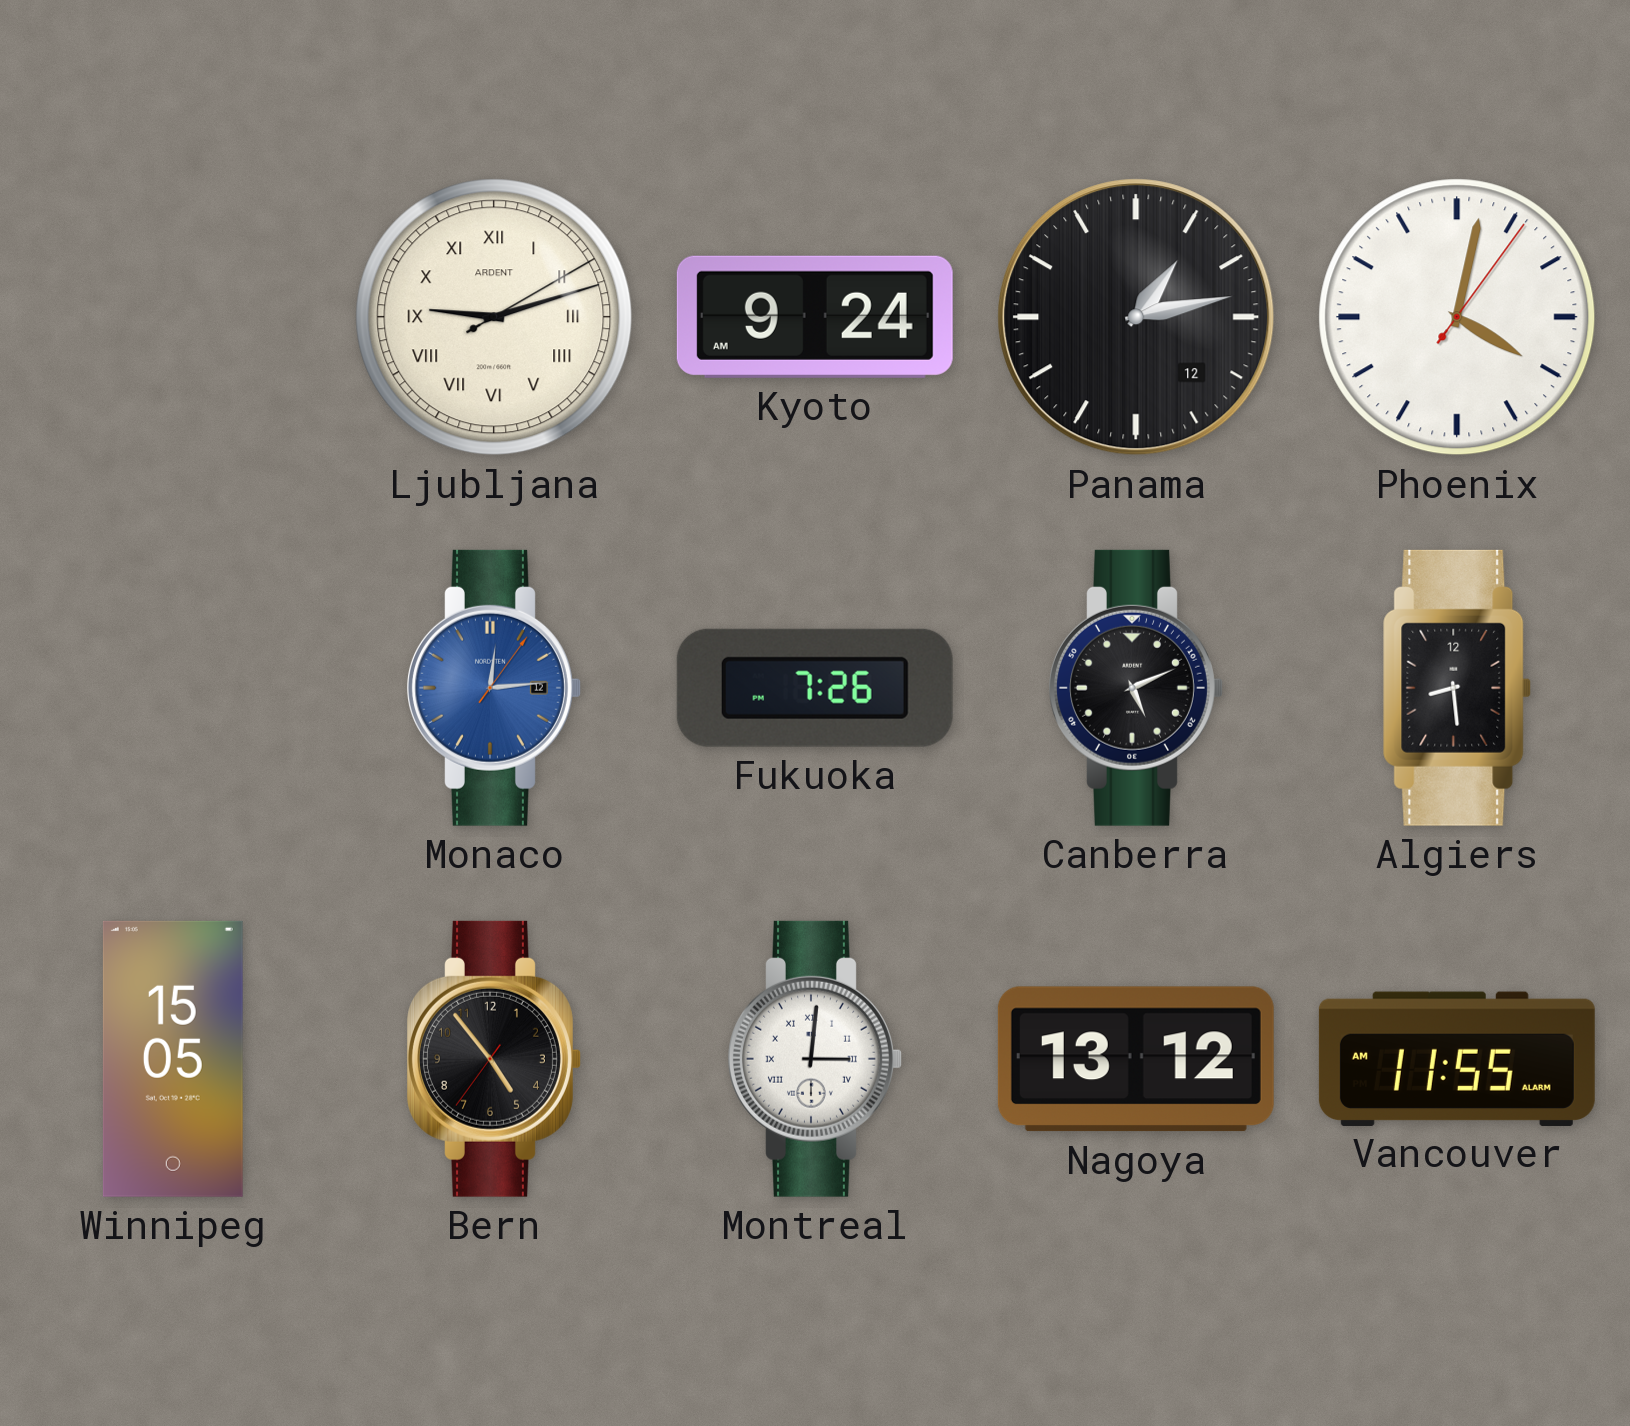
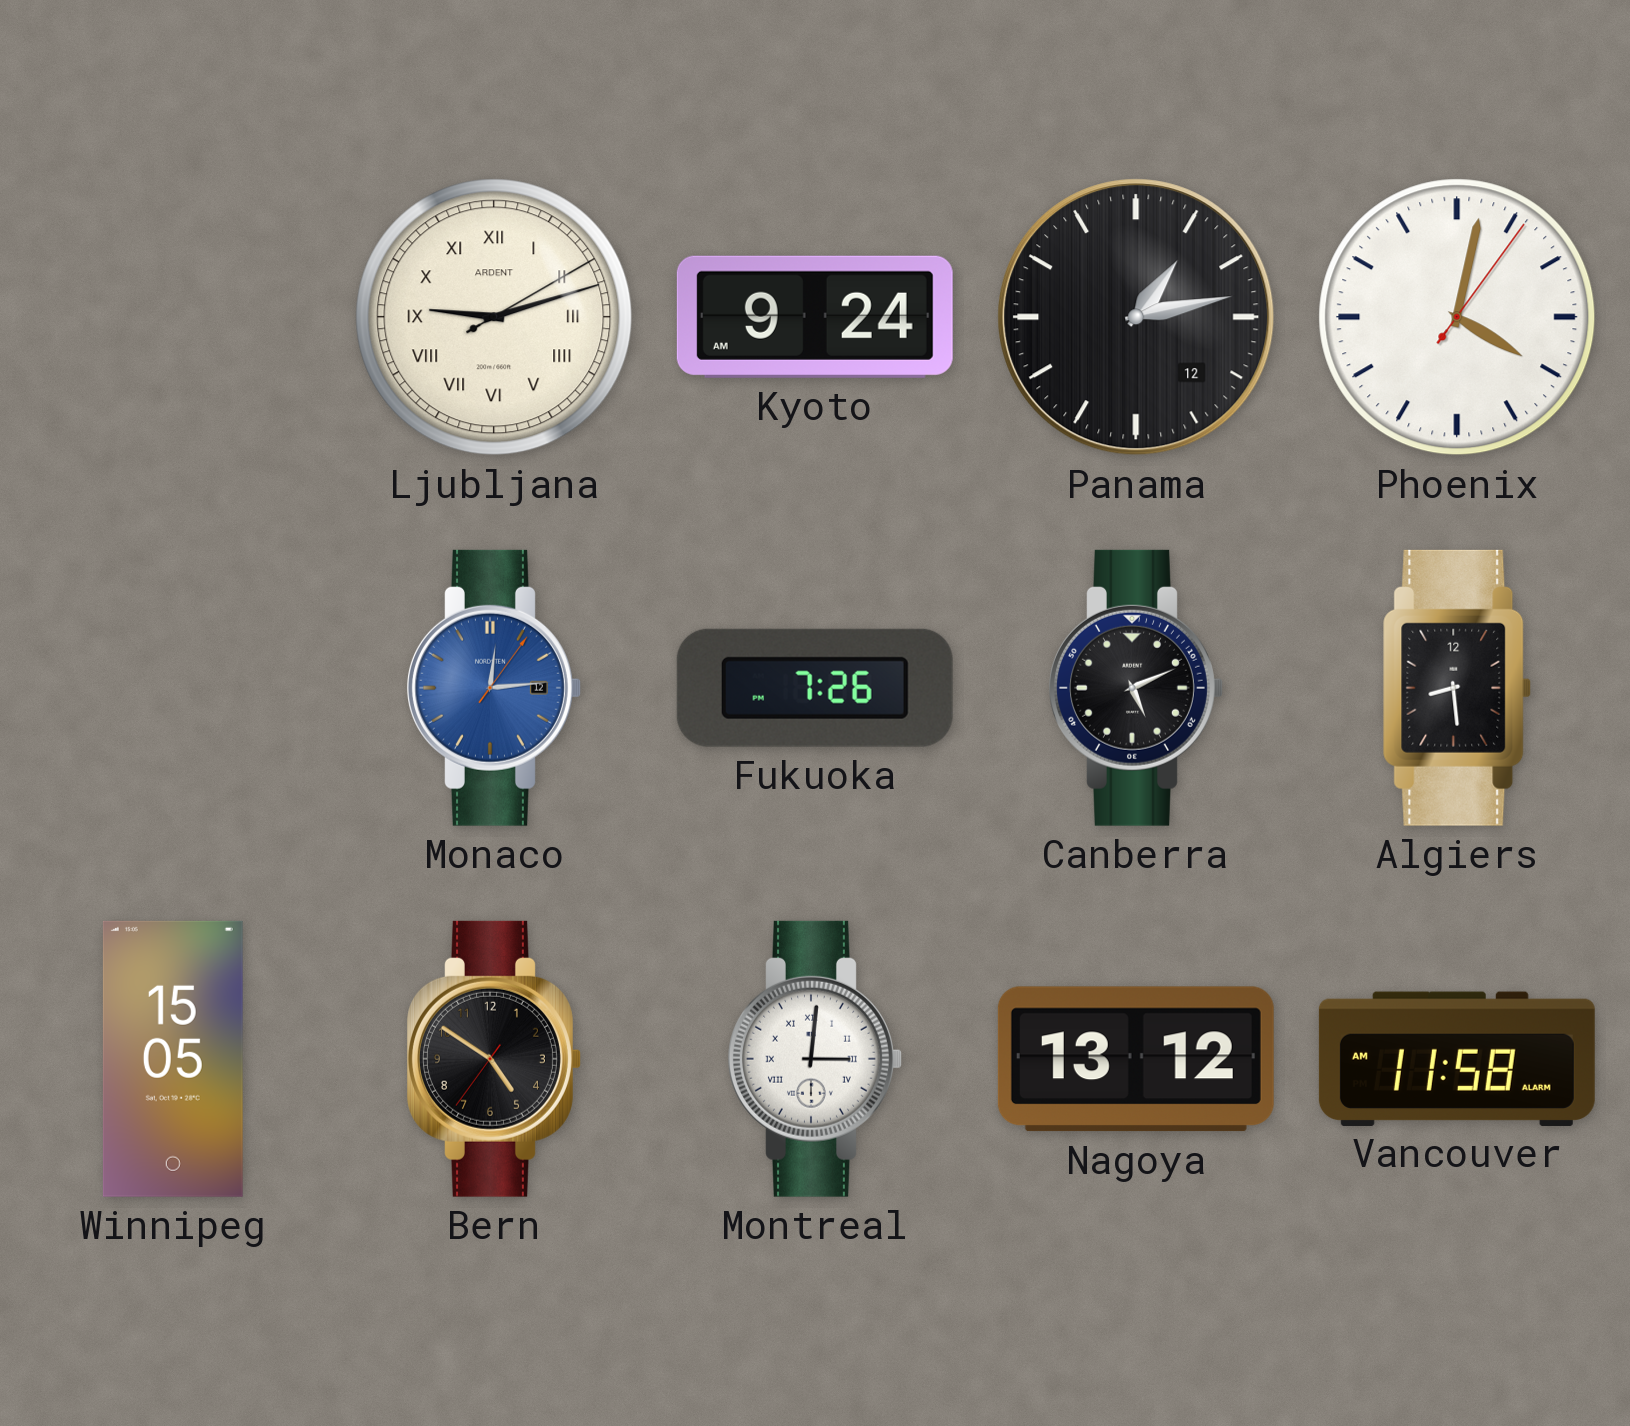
Bern: 4:53 -> 4:50 (494, 1059)
Vancouver: 11:55 -> 11:58 (1457, 1058)
